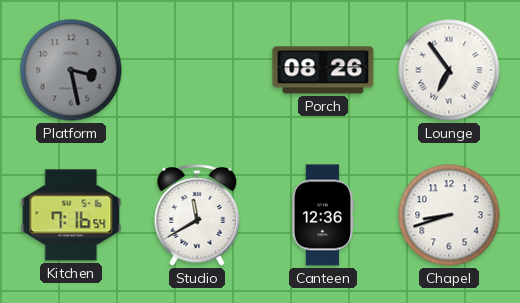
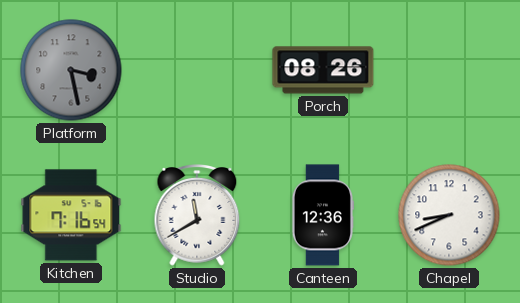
Lounge: 6:54 -> none (449, 70)
Chapel: 8:42 -> 8:41 (449, 215)
